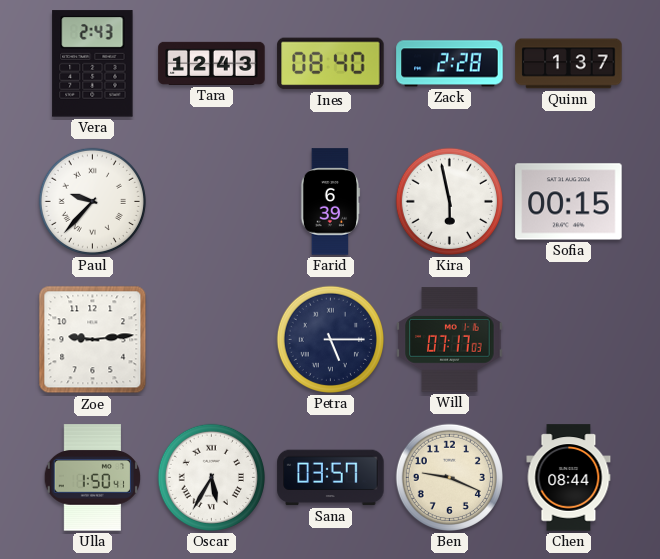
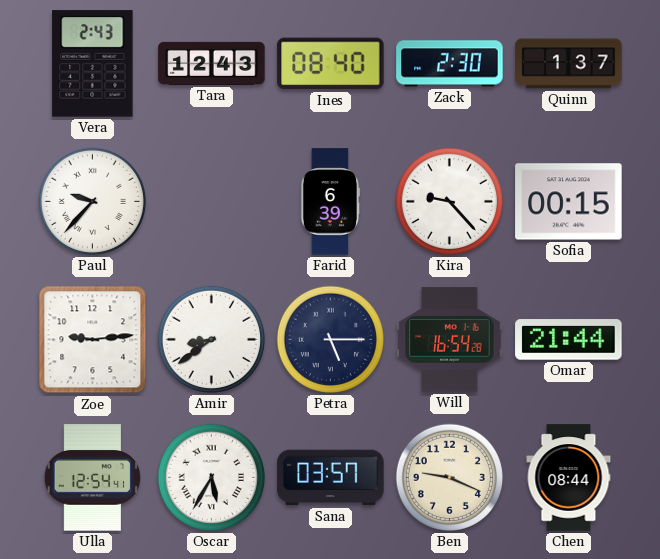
Zack: 2:28 -> 2:30 (450, 64)
Kira: 5:58 -> 9:23 (449, 201)
Amir: none -> 8:39 (211, 339)
Will: 07:17 -> 16:54 (450, 340)
Omar: none -> 21:44 (569, 340)
Ulla: 1:50 -> 12:54 (92, 478)
